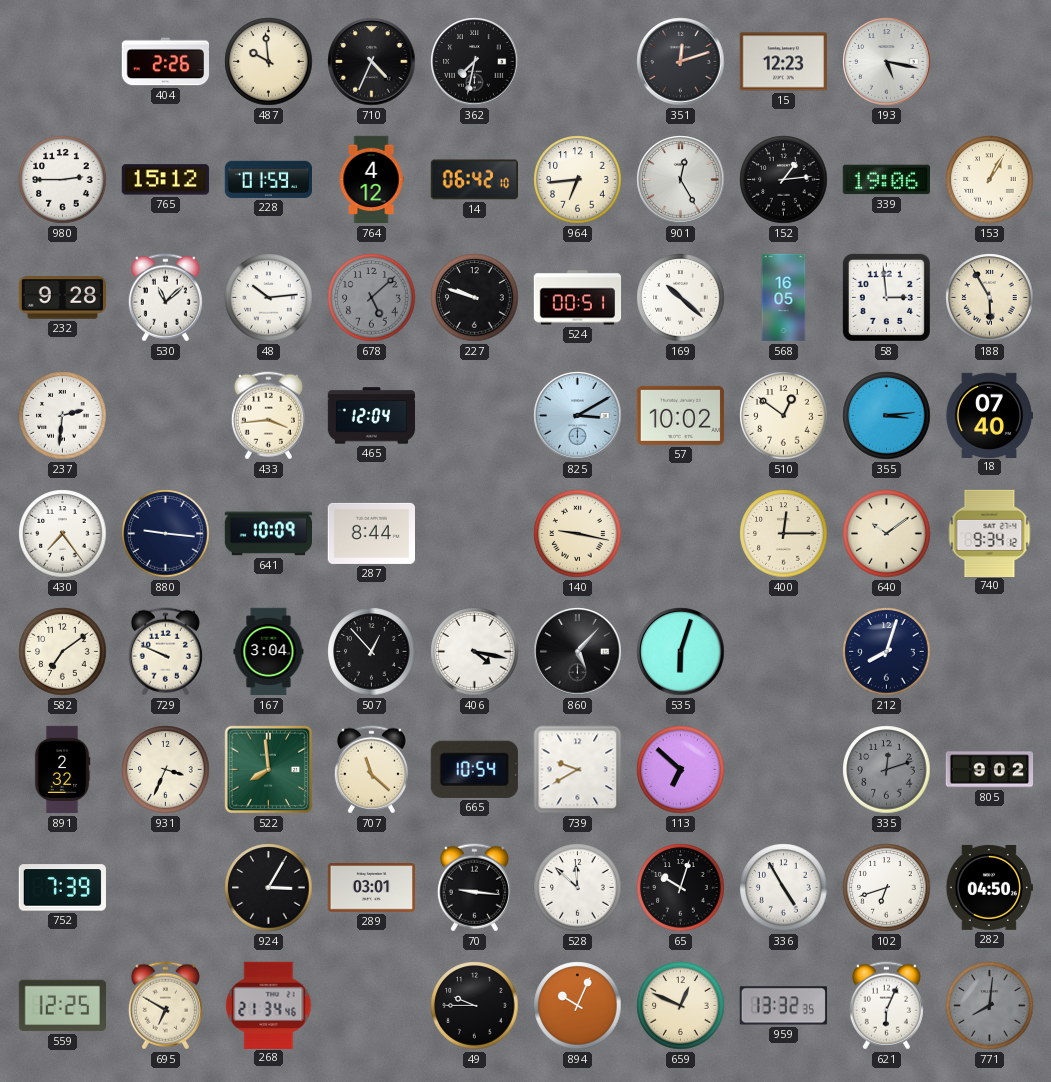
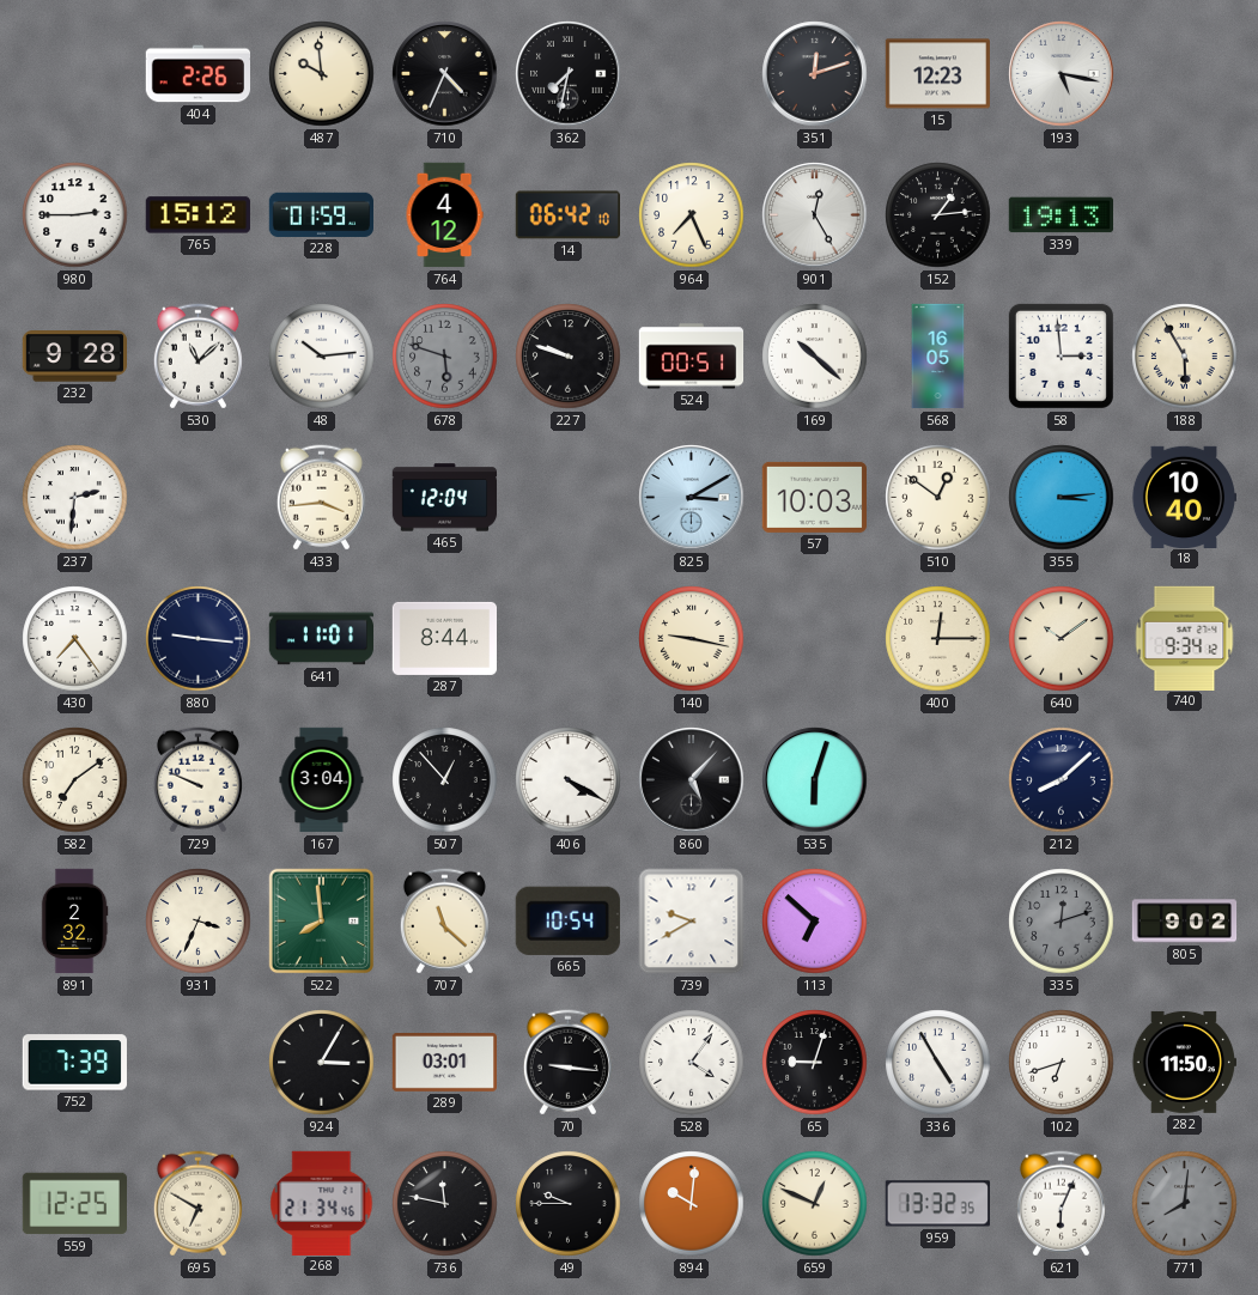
964: 6:44 -> 7:26 (692, 215)
339: 19:06 -> 19:13 (1061, 215)
153: 1:05 -> none (990, 180)
678: 5:08 -> 5:48 (445, 357)
57: 10:02 -> 10:03 (814, 497)
18: 07:40 -> 10:40 (1183, 497)
641: 10:09 -> 11:01 (321, 639)
406: 4:17 -> 4:20 (569, 780)
212: 8:03 -> 8:08 (1062, 780)
528: 11:52 -> 4:06 (692, 1063)
65: 10:03 -> 9:03 (815, 1063)
282: 04:50 -> 11:50 (1184, 1062)
736: none -> 11:47 (445, 1204)
894: 10:04 -> 10:01 (692, 1204)
